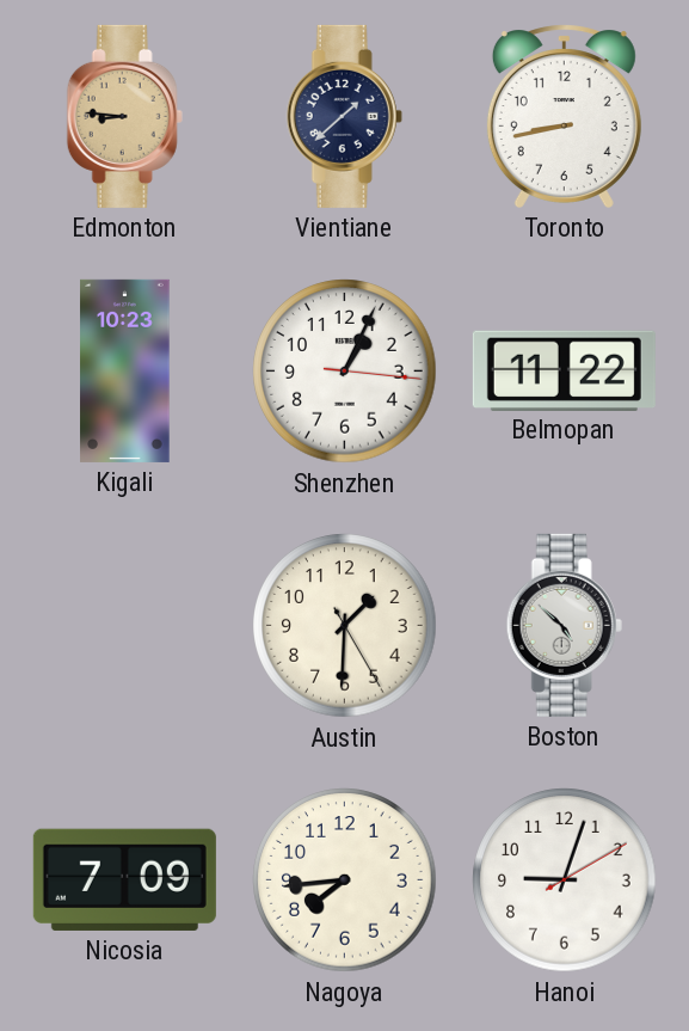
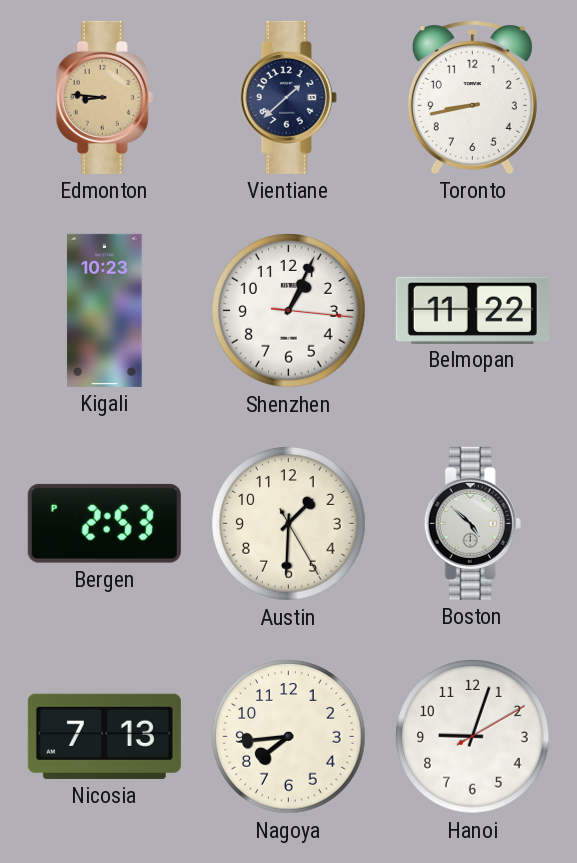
Bergen: none -> 2:53 (104, 523)
Nicosia: 7:09 -> 7:13 (104, 736)
